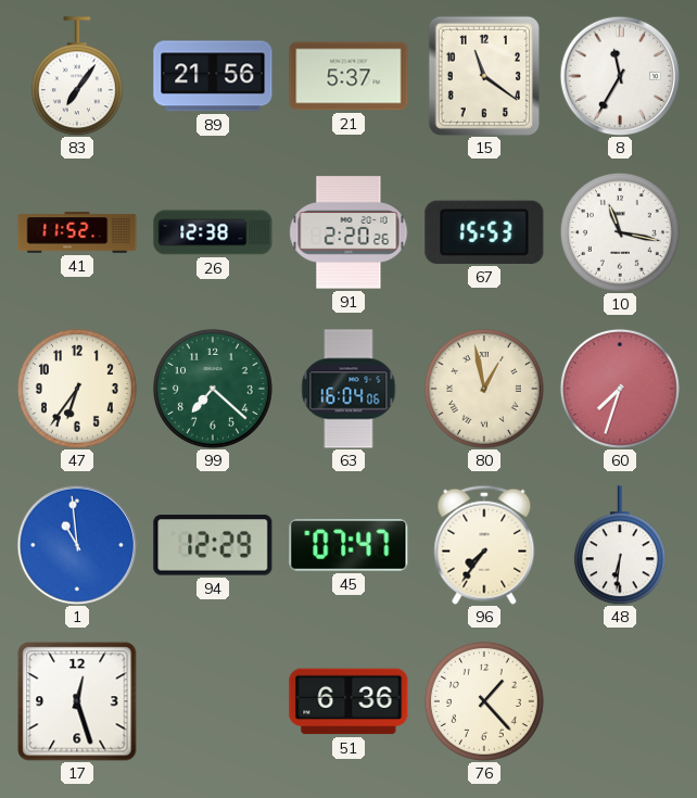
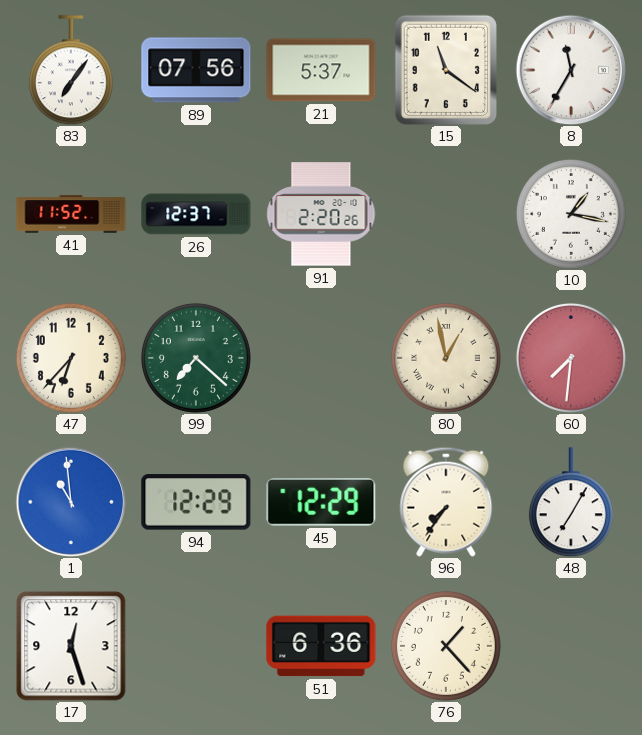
89: 21:56 -> 07:56 (196, 70)
26: 12:38 -> 12:37 (196, 214)
67: 15:53 -> none (484, 232)
10: 11:17 -> 1:17 (571, 214)
47: 6:36 -> 6:37 (71, 358)
63: 16:04 -> none (348, 389)
60: 7:33 -> 7:31 (571, 358)
45: 07:47 -> 12:29 (321, 502)
48: 6:31 -> 7:05 (571, 502)
